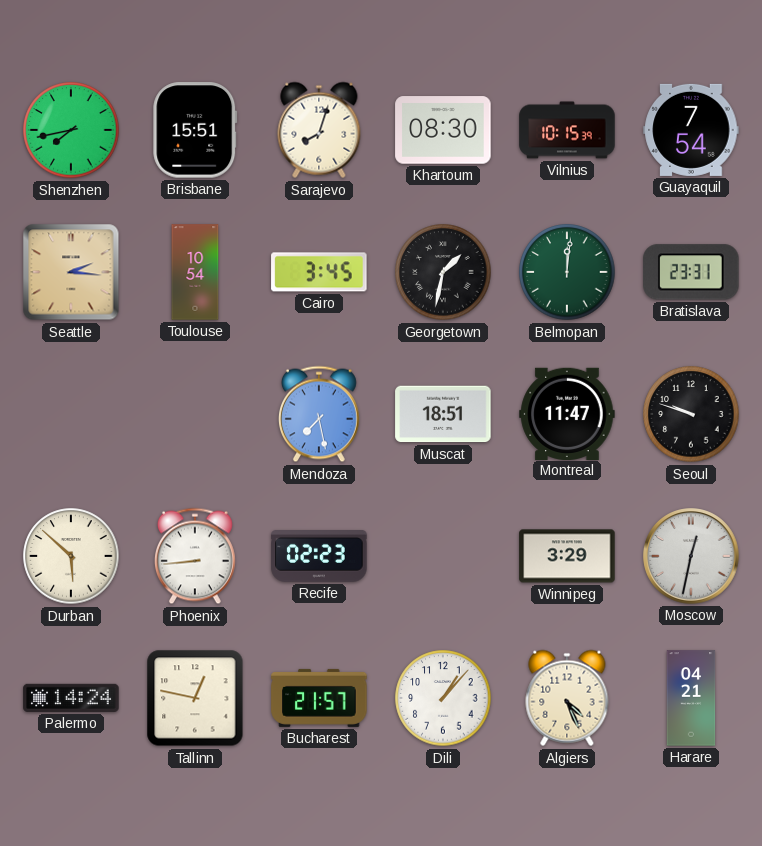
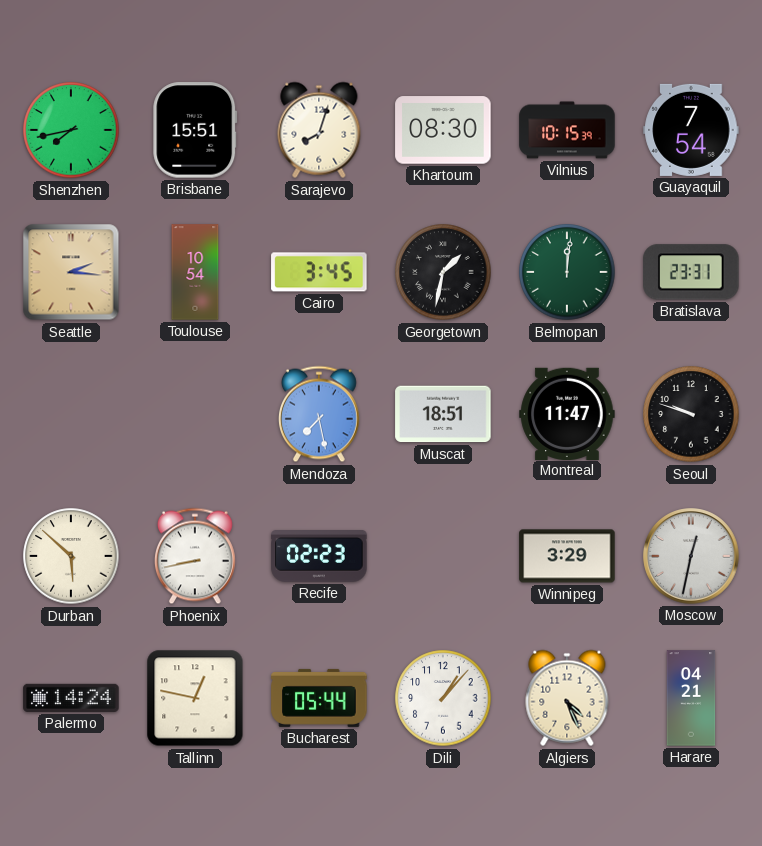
Phoenix: 8:44 -> 8:43 (195, 556)
Bucharest: 21:57 -> 05:44 (319, 698)
